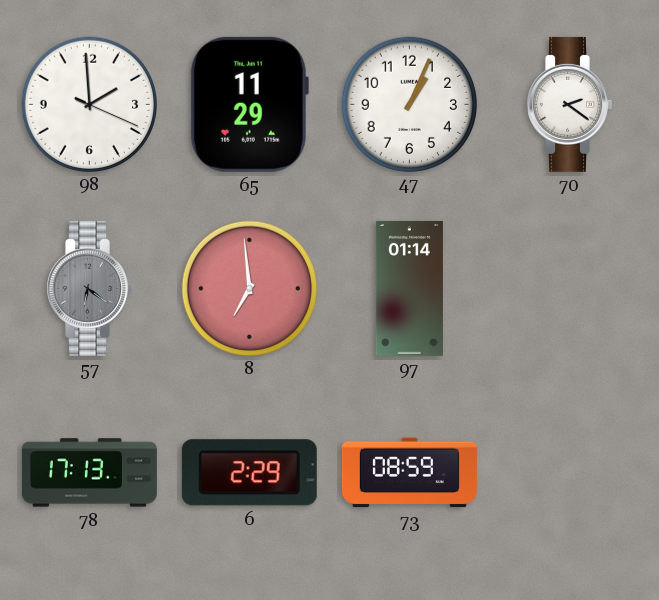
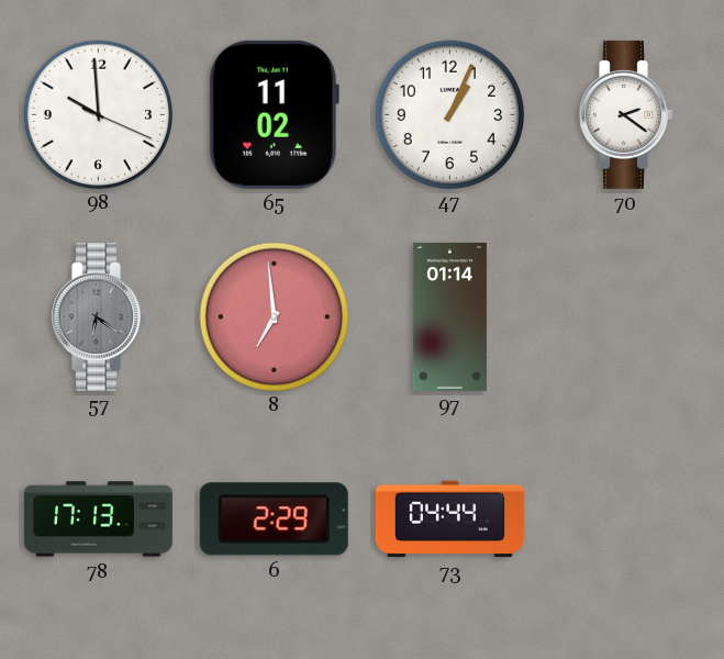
98: 1:59 -> 9:59 (98, 114)
65: 11:29 -> 11:02 (274, 114)
73: 08:59 -> 04:44 (449, 520)
